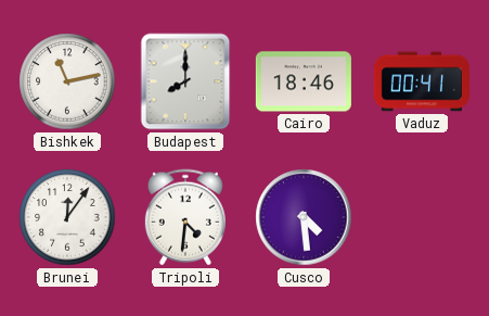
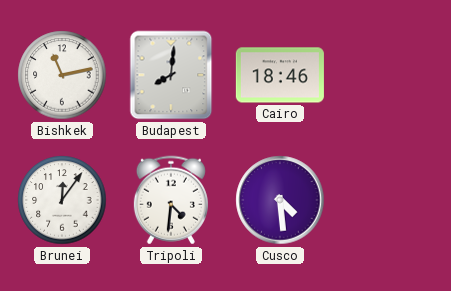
Budapest: 8:00 -> 8:01 (171, 75)
Vaduz: 00:41 -> none (422, 81)
